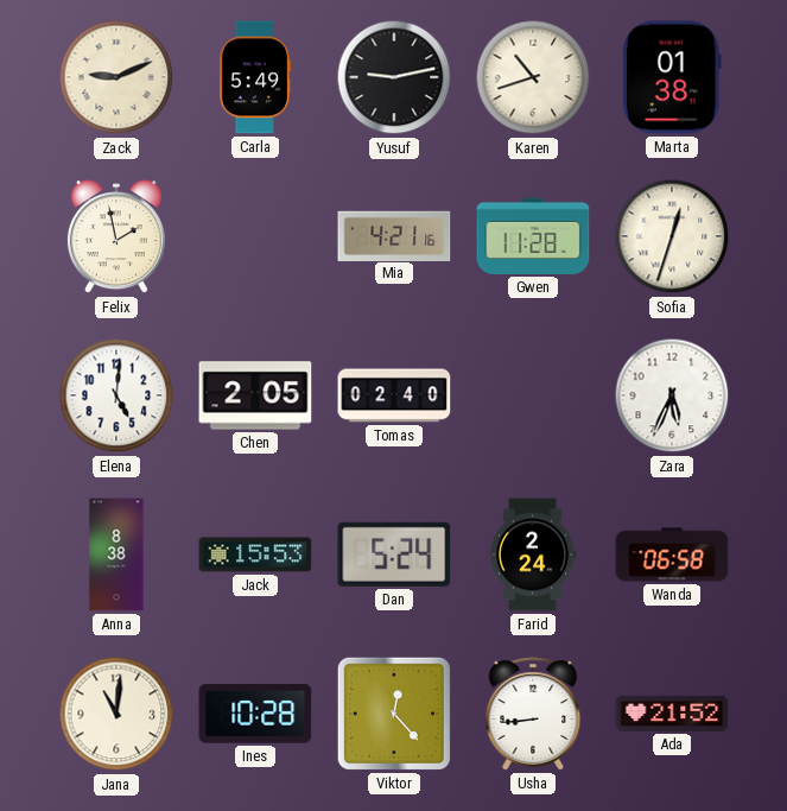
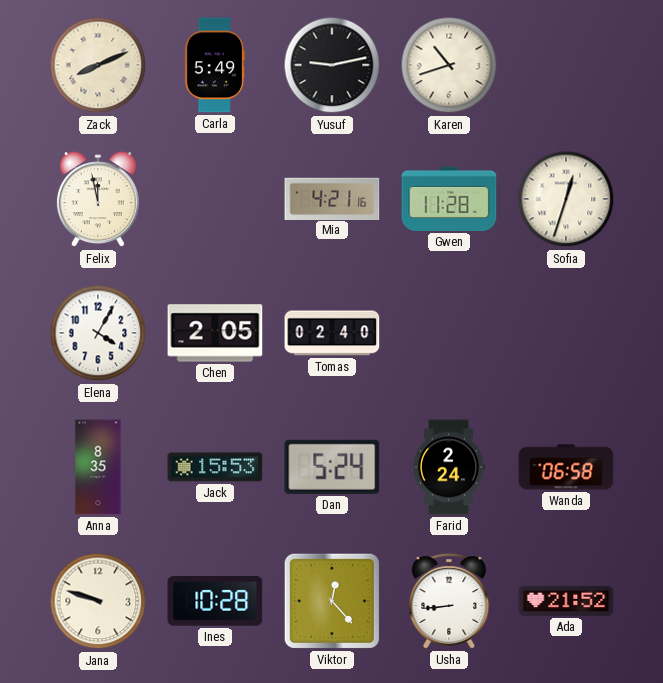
Zack: 9:11 -> 8:11 (98, 65)
Marta: 01:38 -> none (672, 77)
Felix: 1:58 -> 11:58 (98, 200)
Elena: 5:01 -> 4:05 (98, 333)
Zara: 5:34 -> none (672, 395)
Anna: 8:38 -> 8:35 (98, 467)
Jana: 11:01 -> 9:48 (98, 601)
